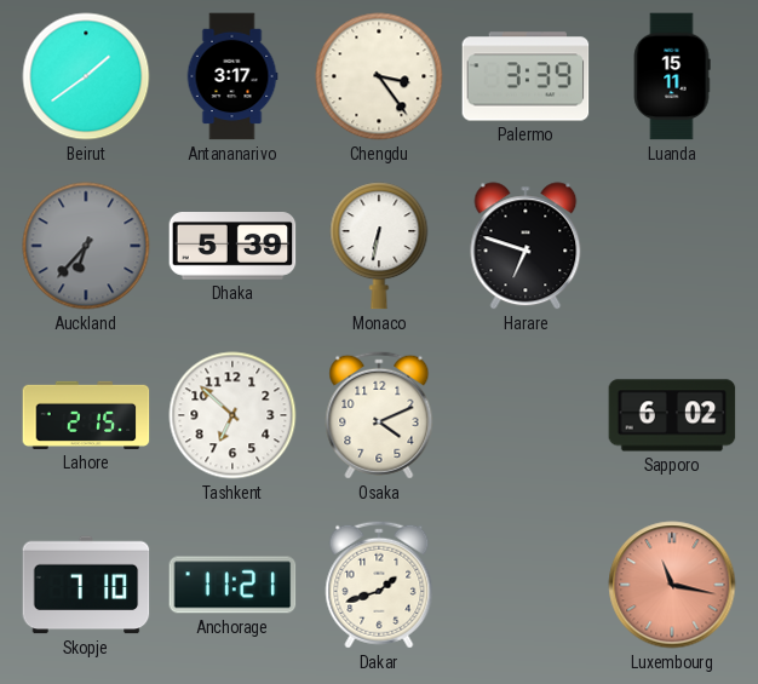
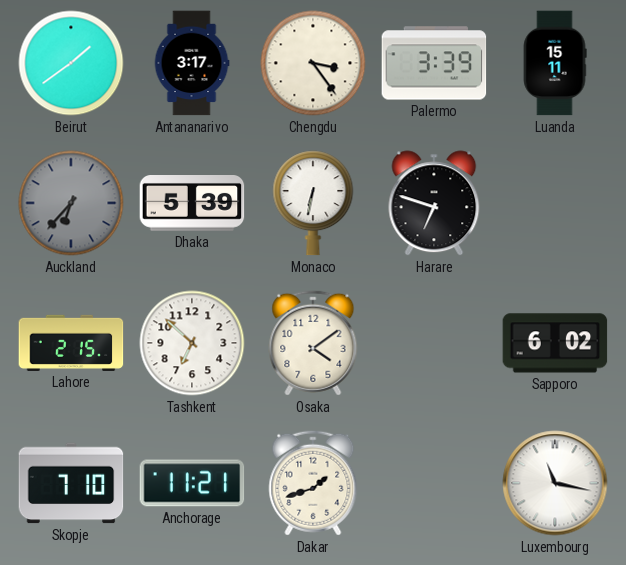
Osaka: 4:11 -> 4:09 (313, 343)
Luxembourg dial: salmon -> white (555, 483)
